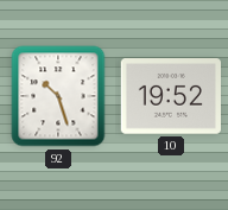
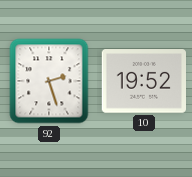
92: 10:27 -> 2:27 (49, 81)
